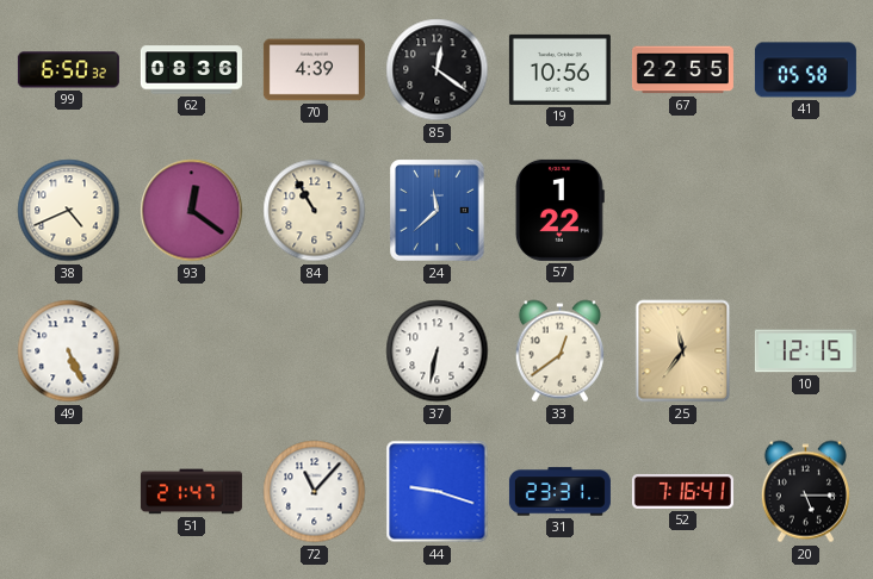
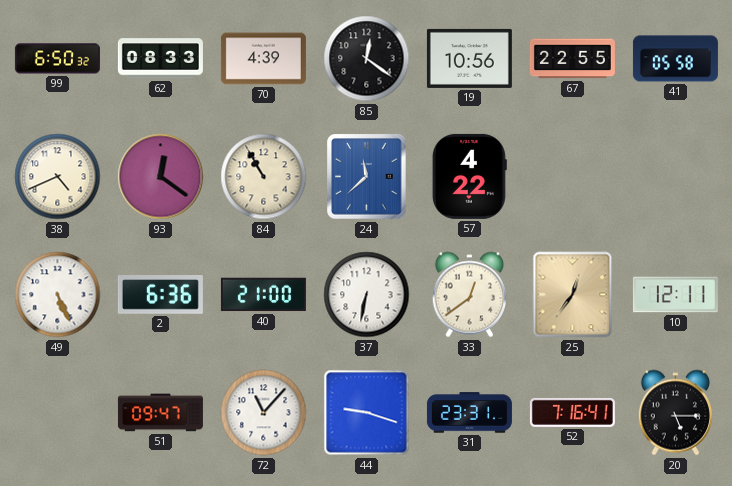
62: 08:36 -> 08:33 (160, 59)
57: 1:22 -> 4:22 (469, 176)
2: none -> 6:36 (160, 295)
40: none -> 21:00 (263, 295)
25: 11:36 -> 12:36 (573, 295)
10: 12:15 -> 12:11 (675, 295)
51: 21:47 -> 09:47 (160, 413)
